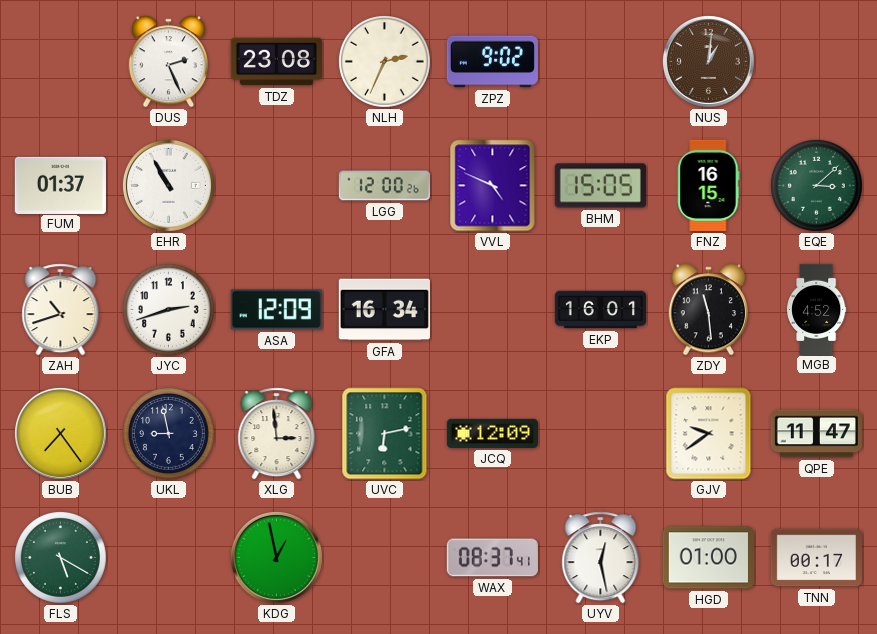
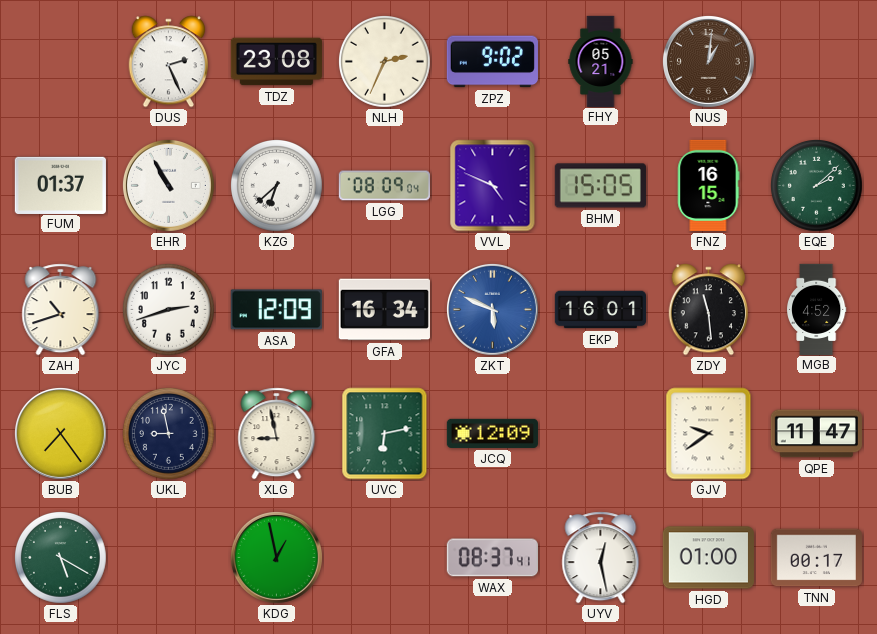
FHY: none -> 05:21 (601, 61)
KZG: none -> 6:38 (277, 186)
LGG: 12:00 -> 08:09 (384, 186)
EQE: 3:08 -> 2:08 (817, 186)
ZKT: none -> 5:49 (492, 309)
XLG: 2:59 -> 8:58 (277, 434)
